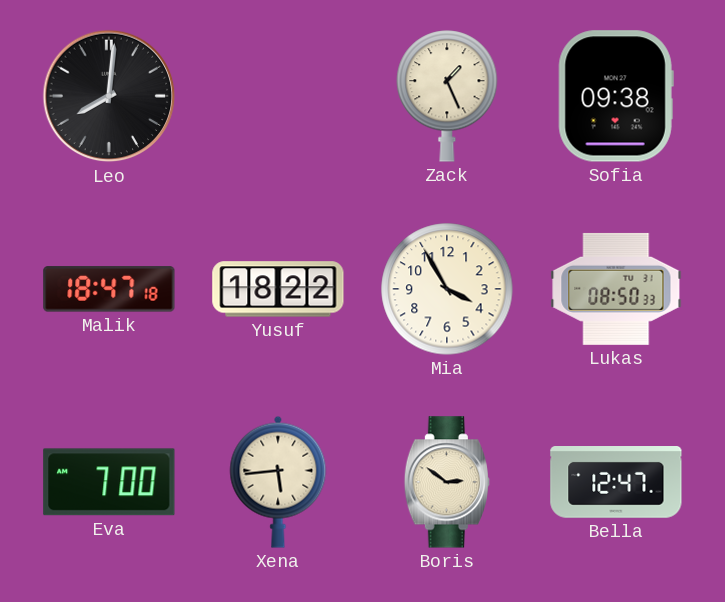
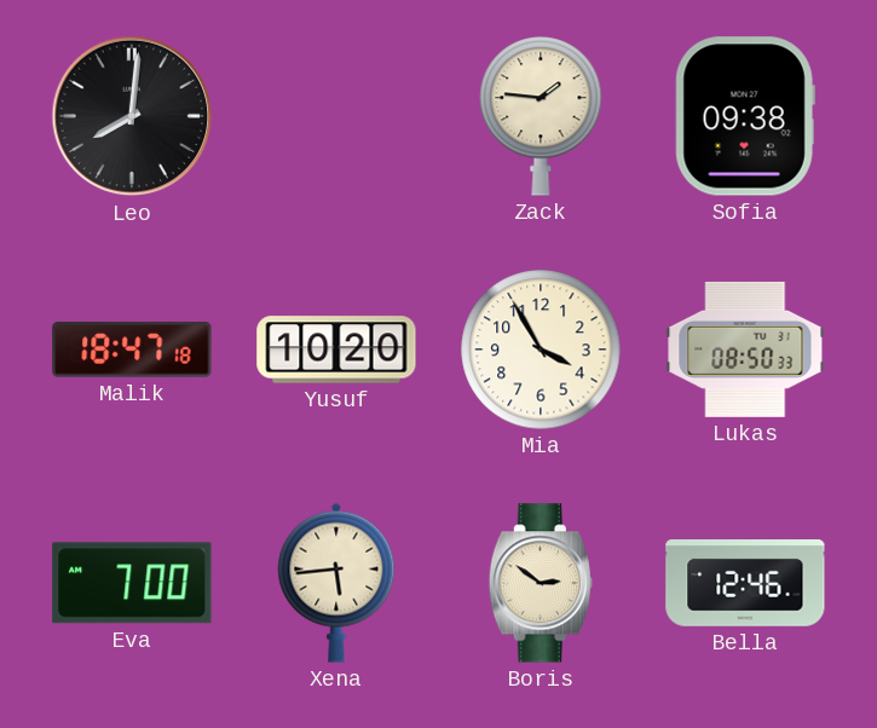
Zack: 1:26 -> 1:46 (541, 116)
Yusuf: 18:22 -> 10:20 (336, 349)
Bella: 12:47 -> 12:46 (745, 584)
